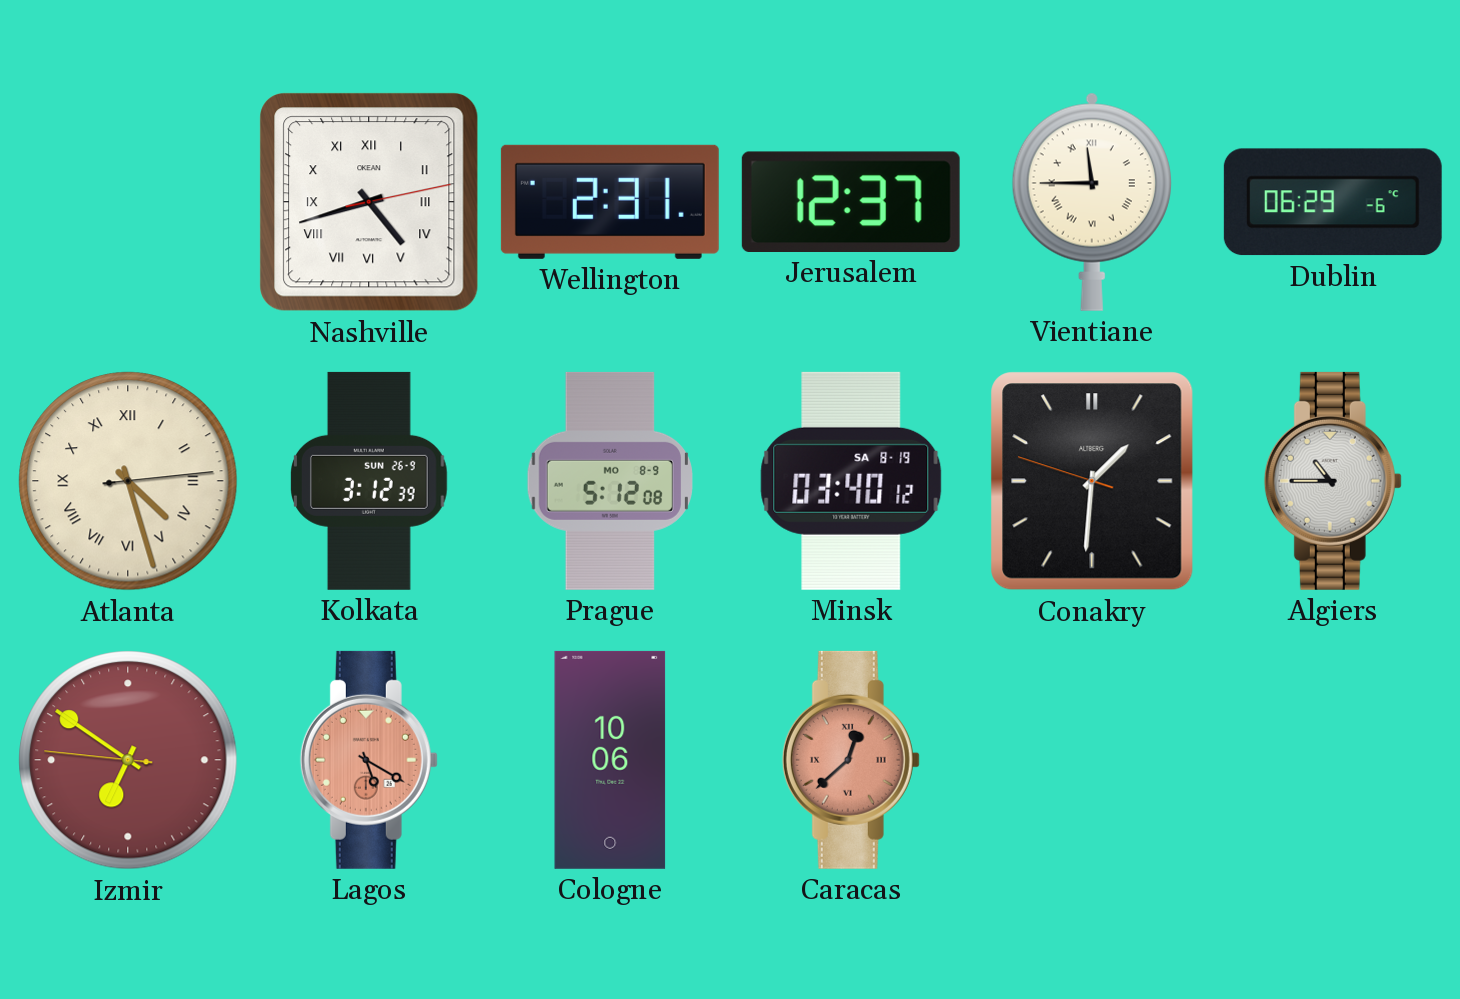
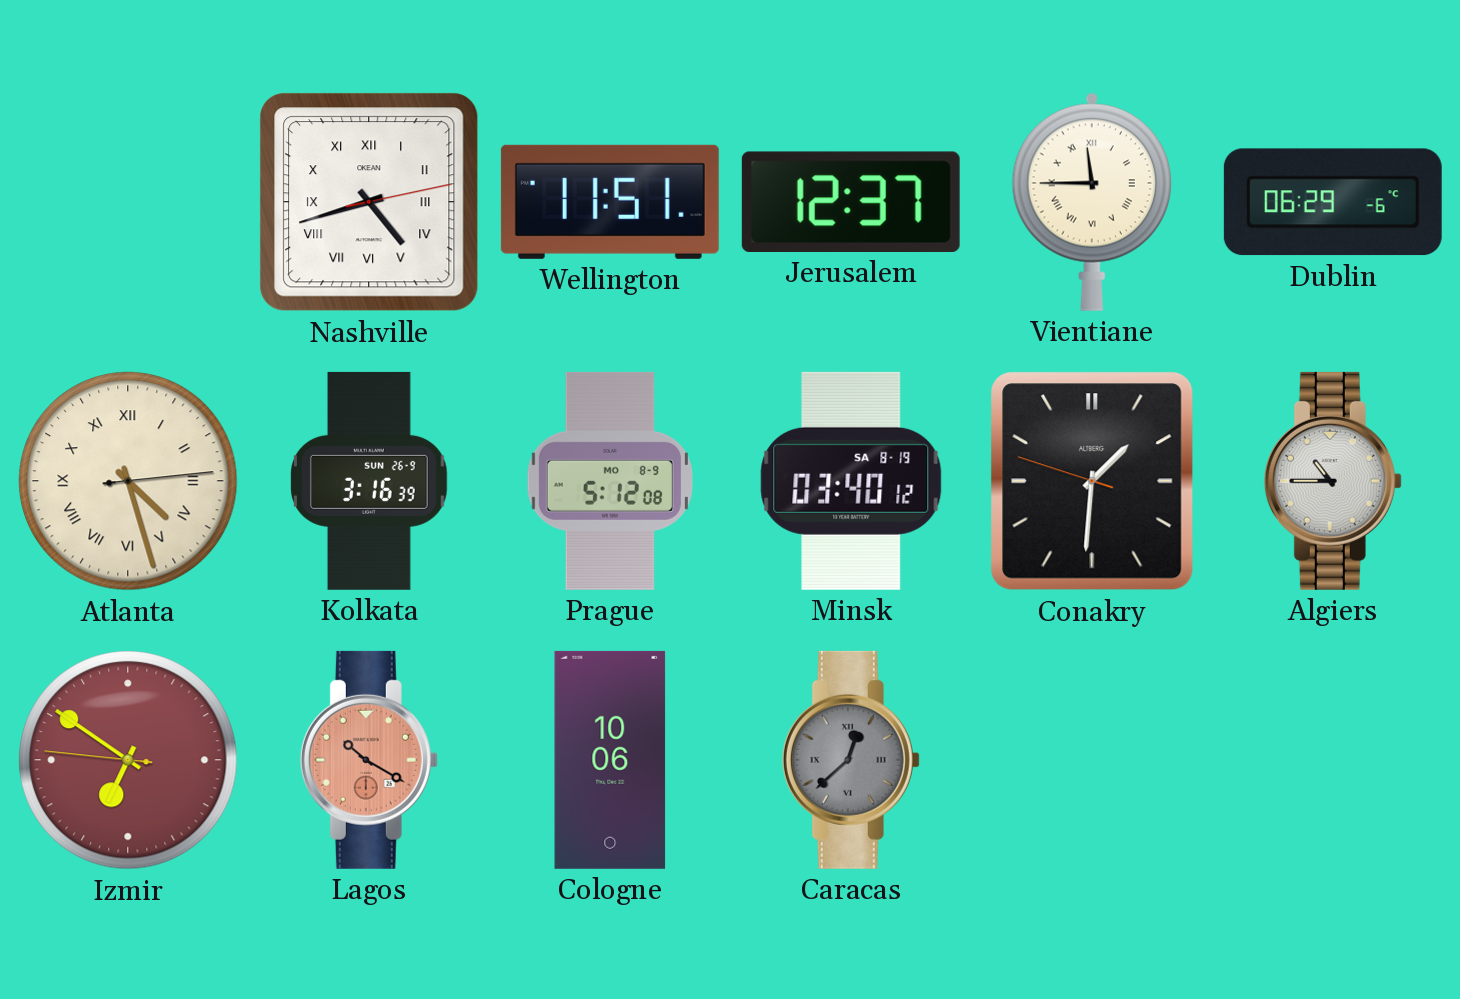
Wellington: 2:31 -> 11:51 (610, 202)
Kolkata: 3:12 -> 3:16 (369, 481)
Lagos: 5:20 -> 10:20 (369, 760)
Caracas dial: salmon -> grey (851, 760)
